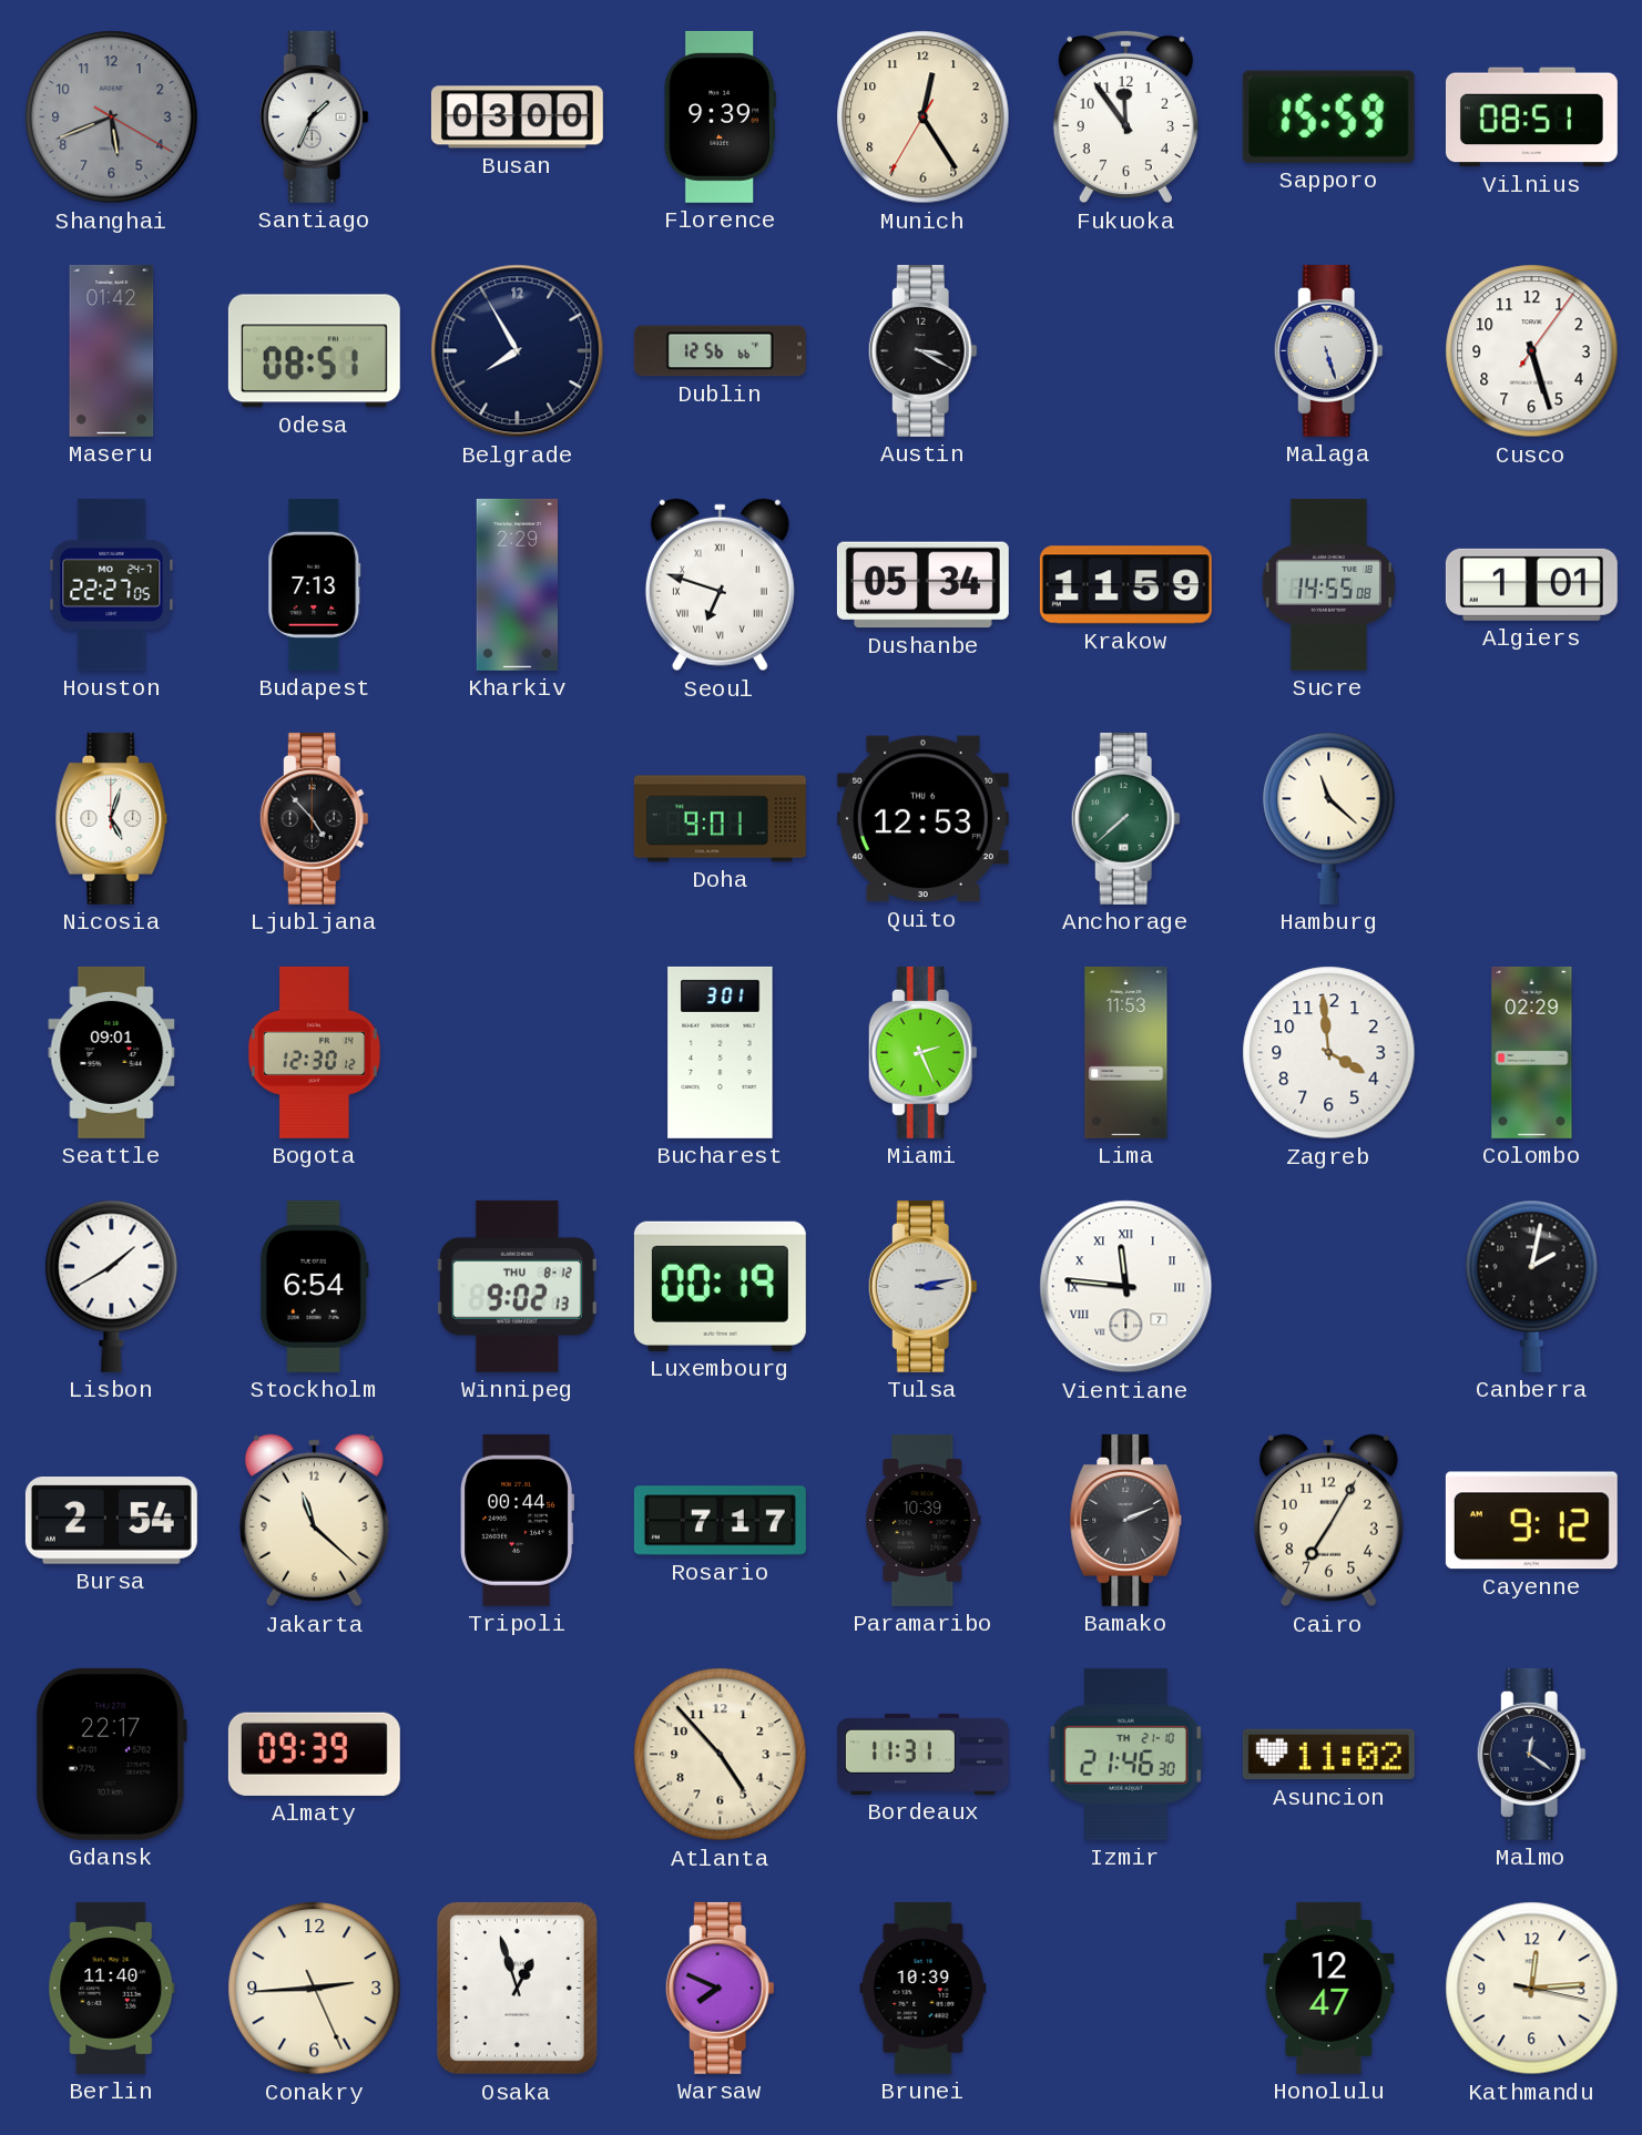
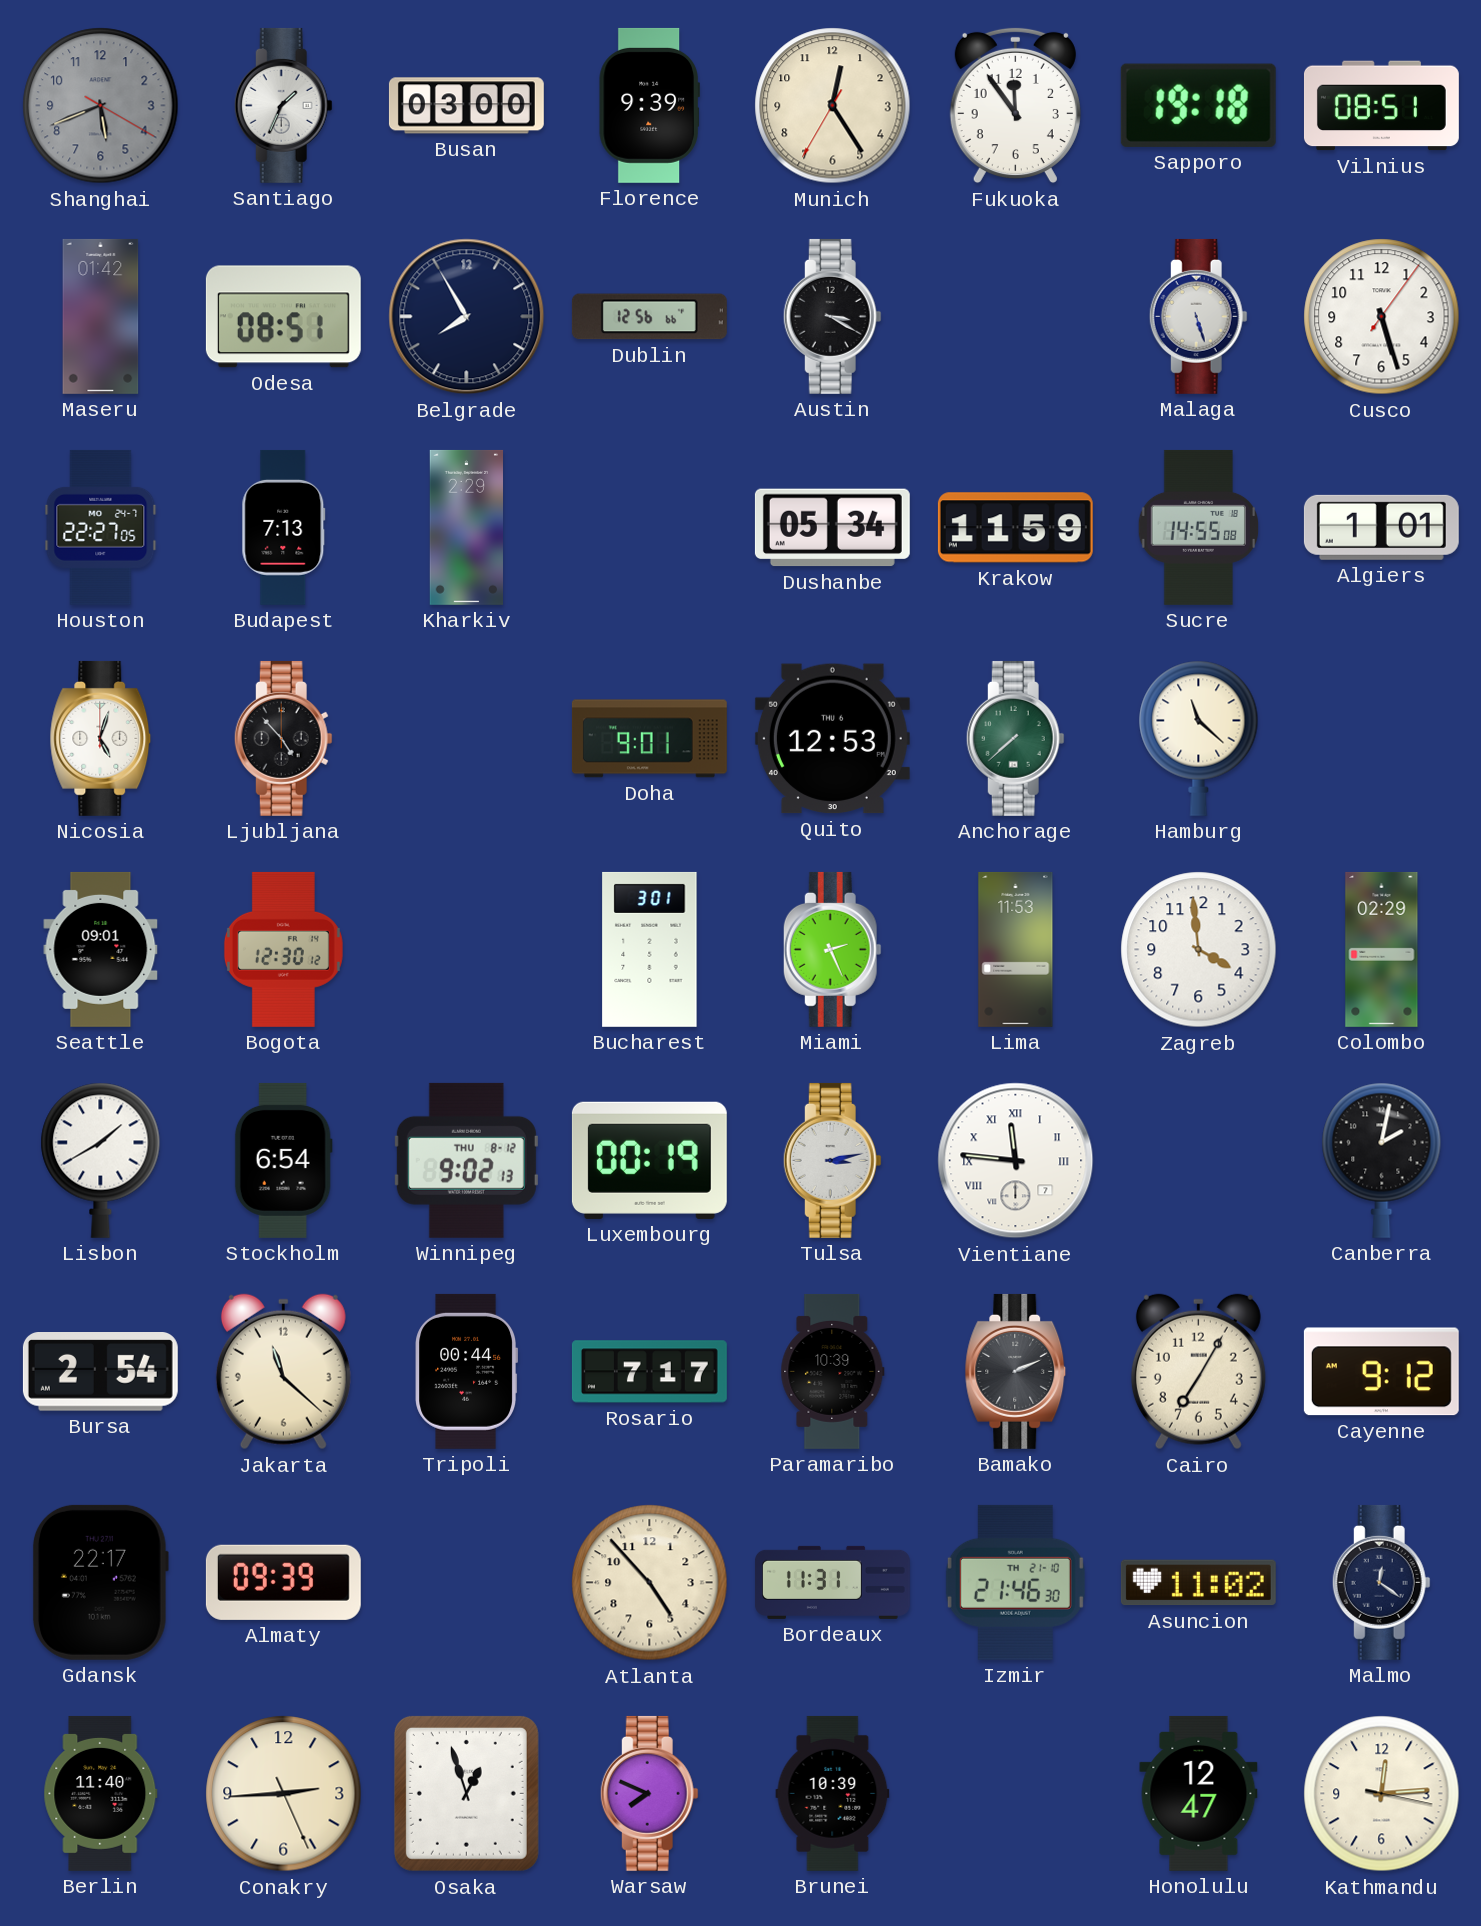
Sapporo: 15:59 -> 19:18 (1198, 105)
Seoul: 6:48 -> none (720, 585)
